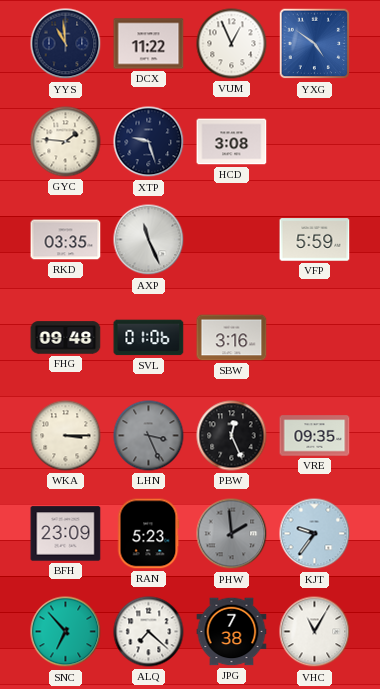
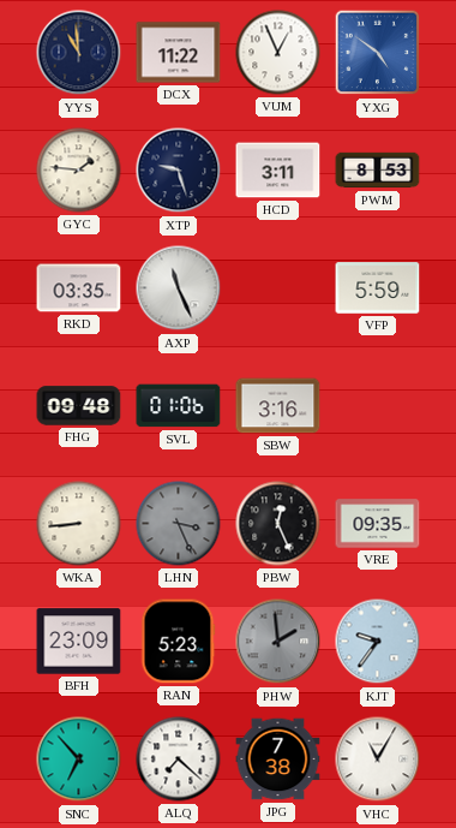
HCD: 3:08 -> 3:11 (278, 171)
PWM: none -> 8:53 (378, 171)
WKA: 3:15 -> 8:44 (79, 524)
